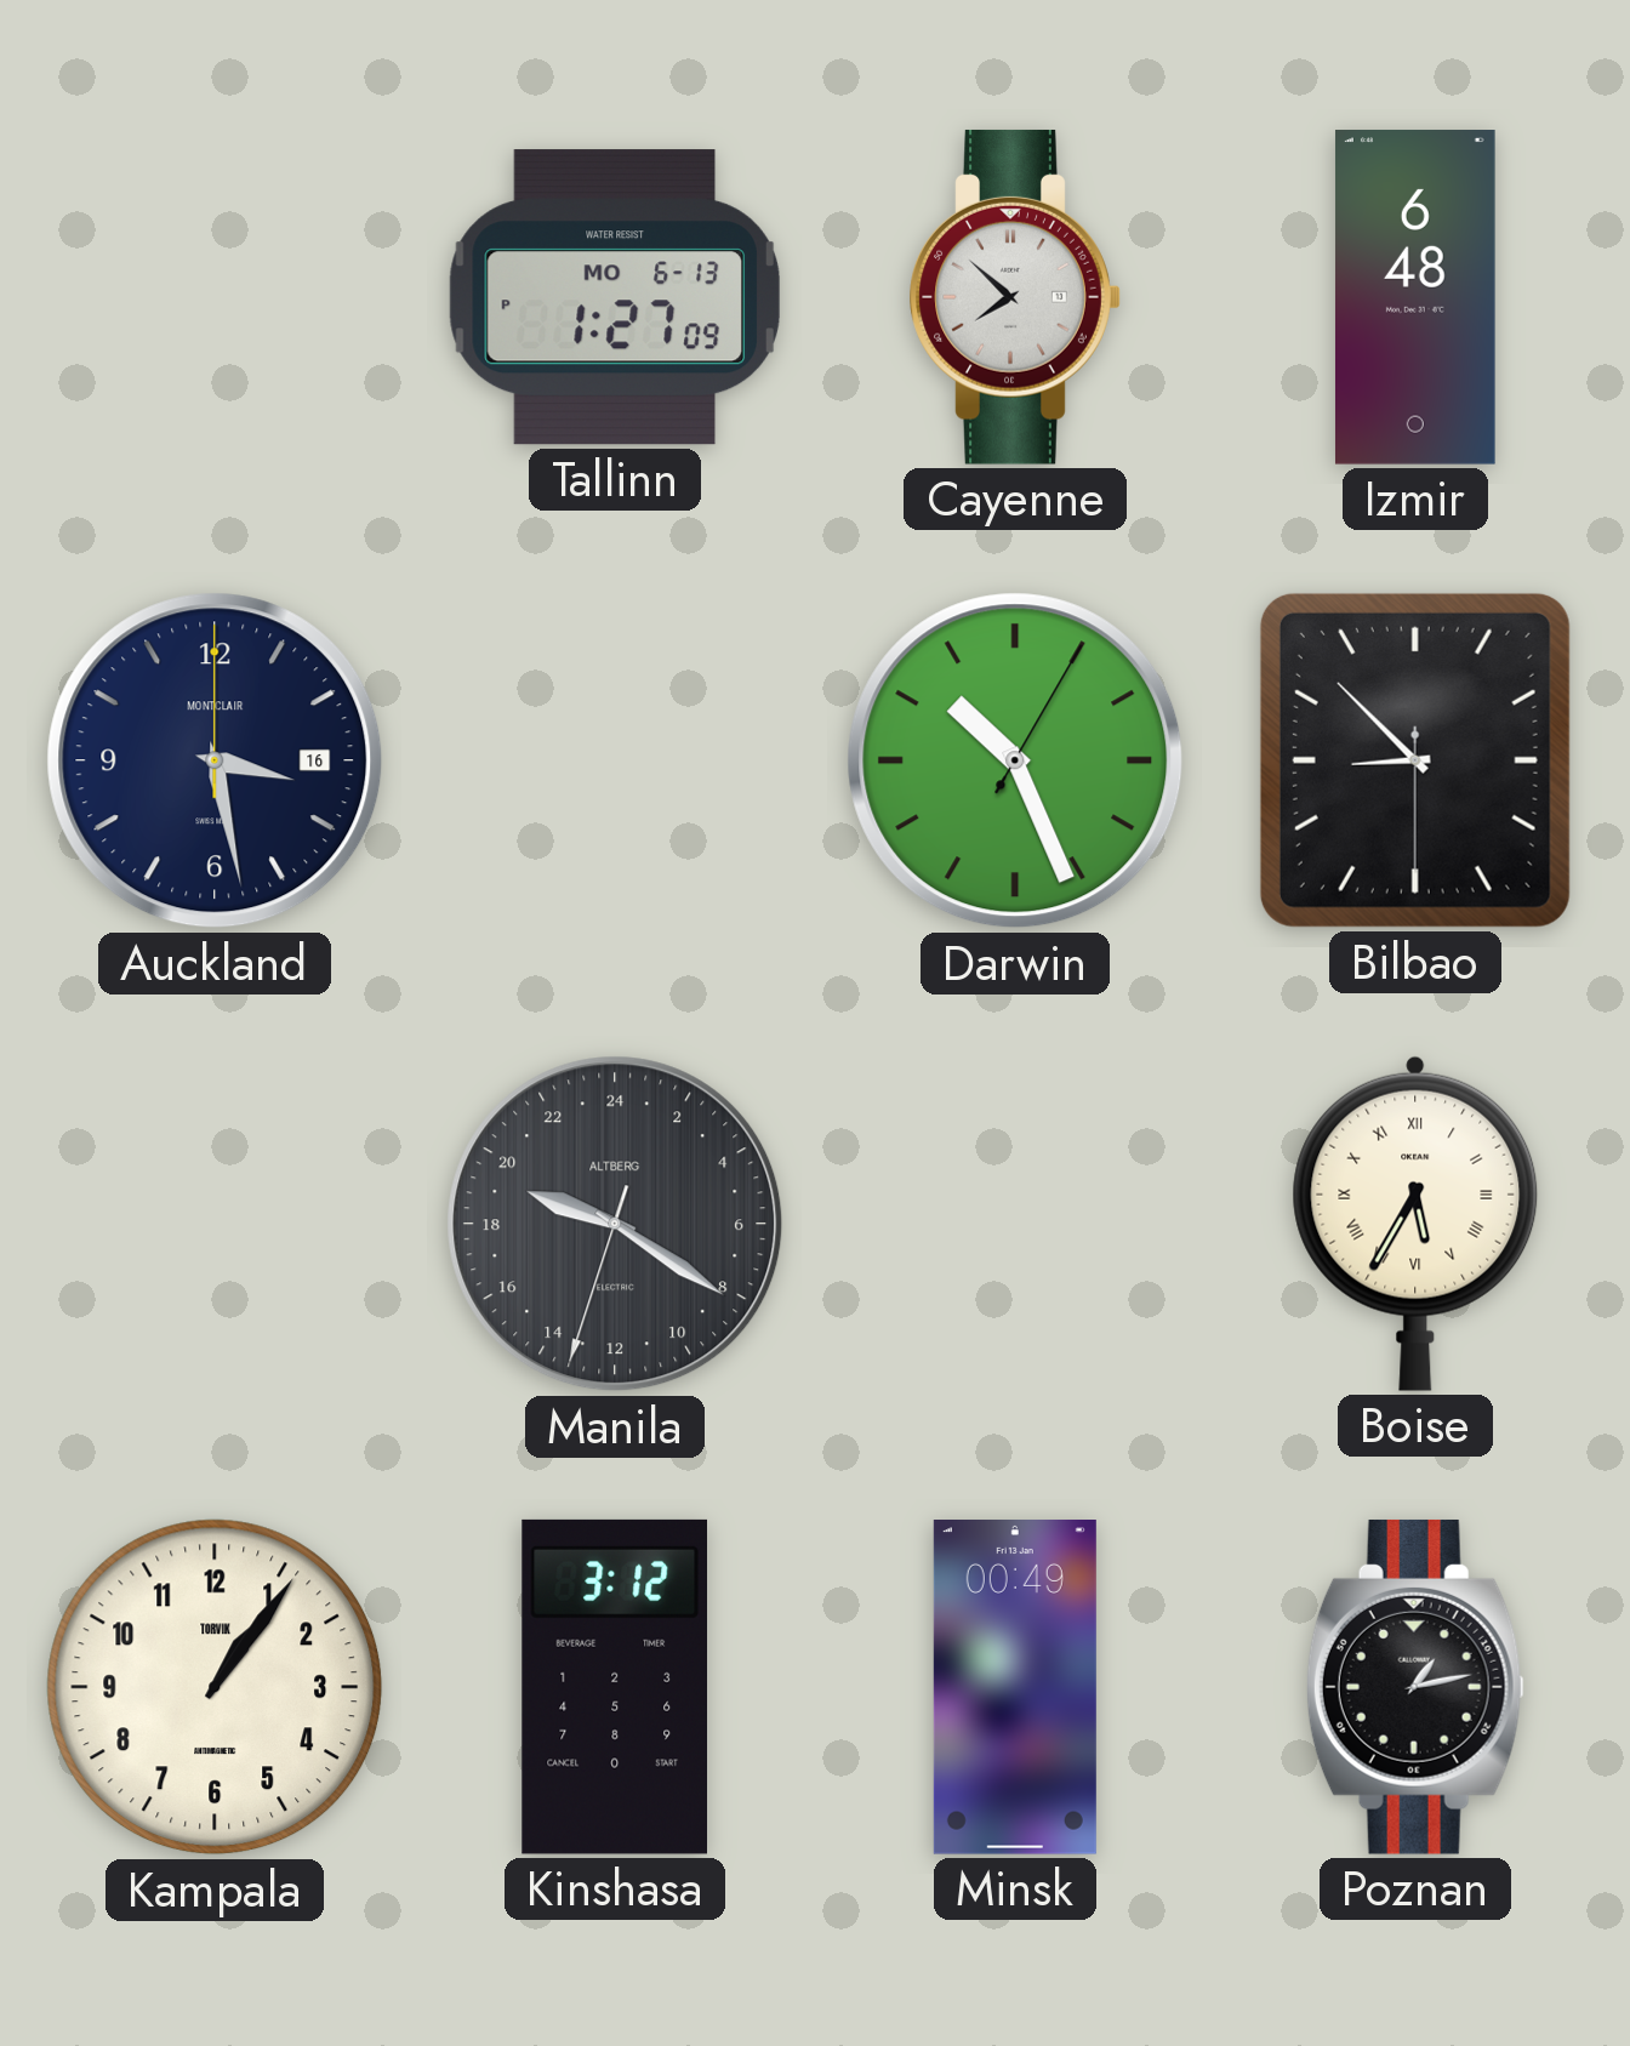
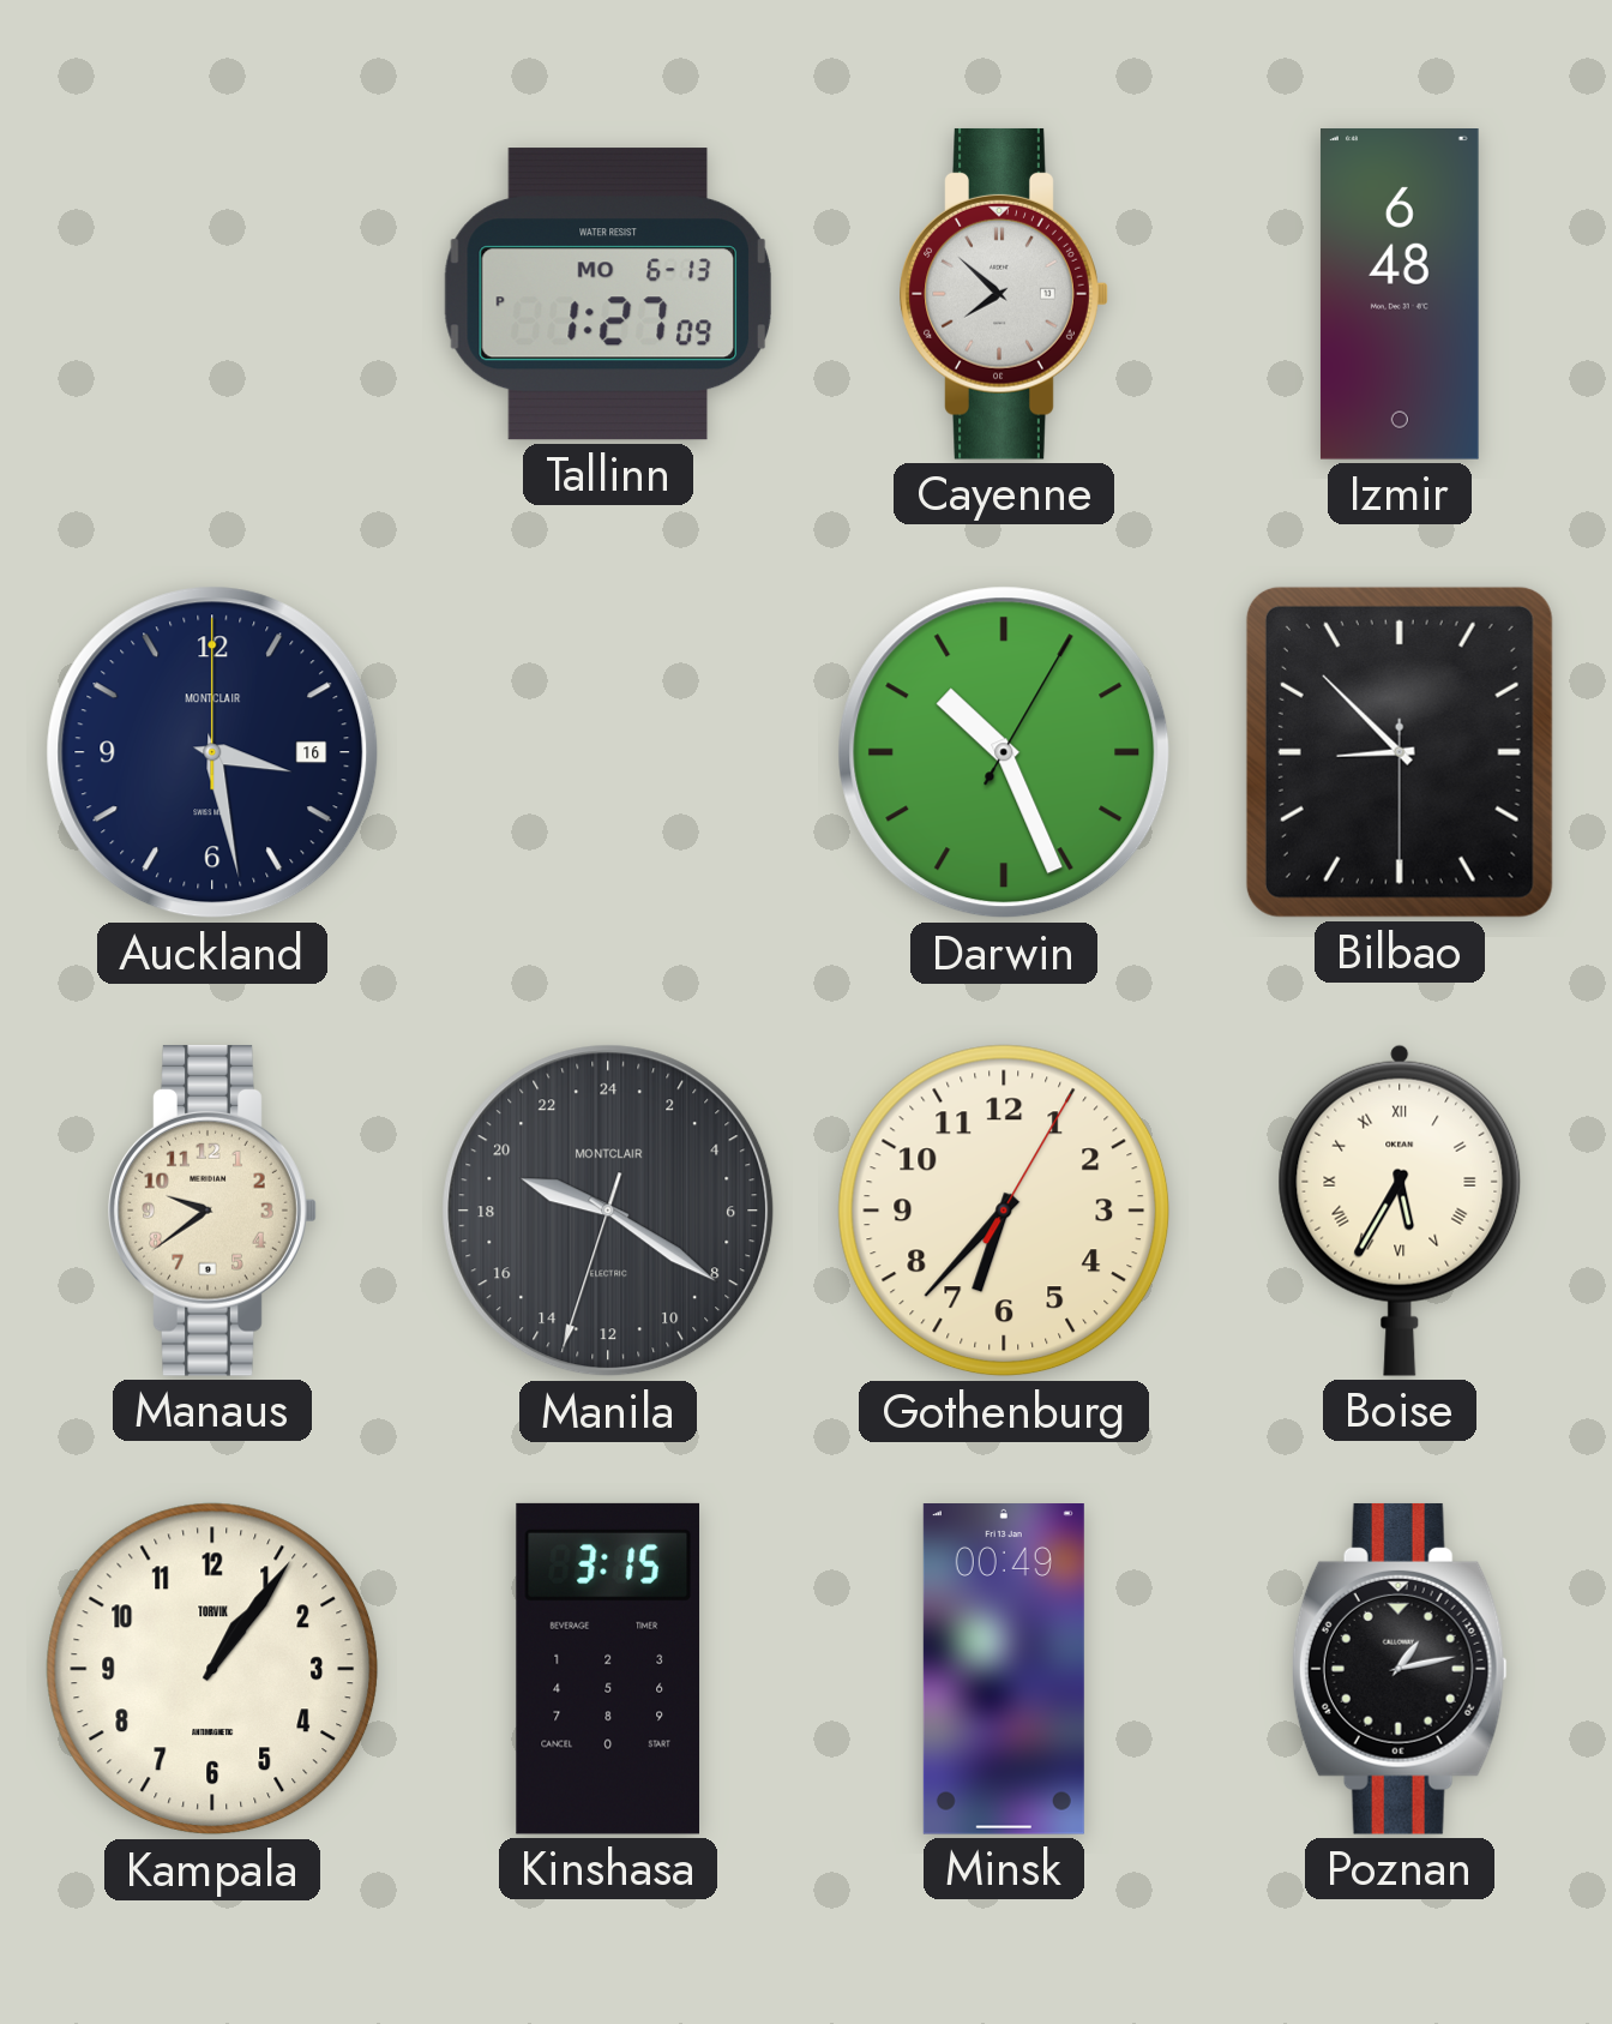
Manaus: none -> 9:39 (212, 1211)
Manila brand: ALTBERG -> MONTCLAIR (608, 1211)
Gothenburg: none -> 6:37 (1004, 1211)
Kinshasa: 3:12 -> 3:15 (607, 1669)
